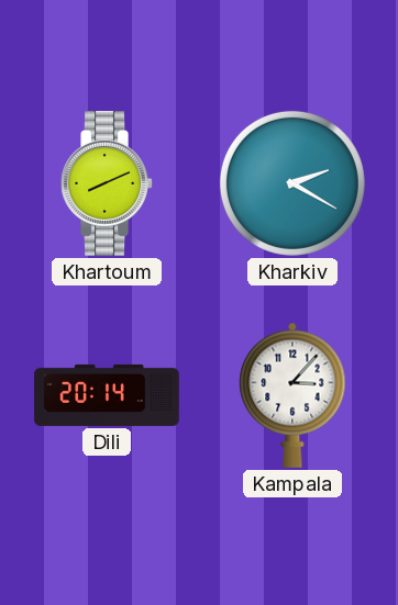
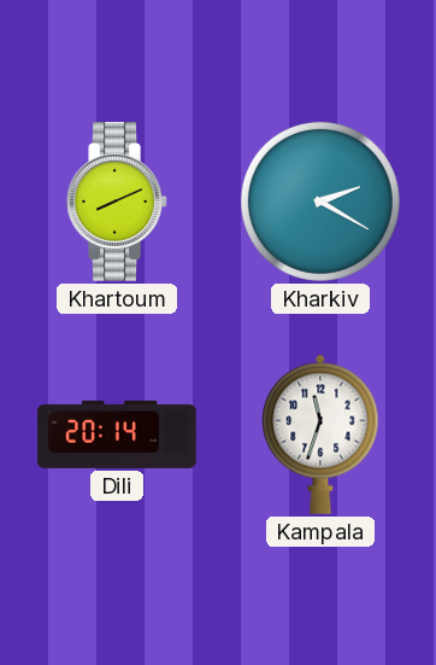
Kampala: 3:07 -> 11:33 (320, 434)
